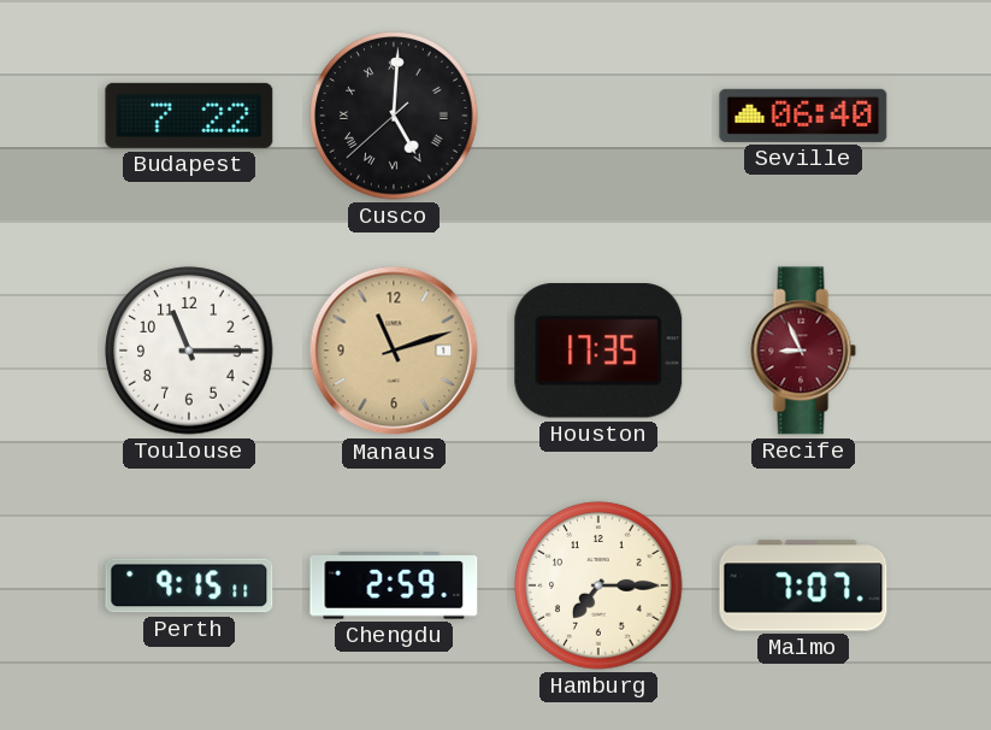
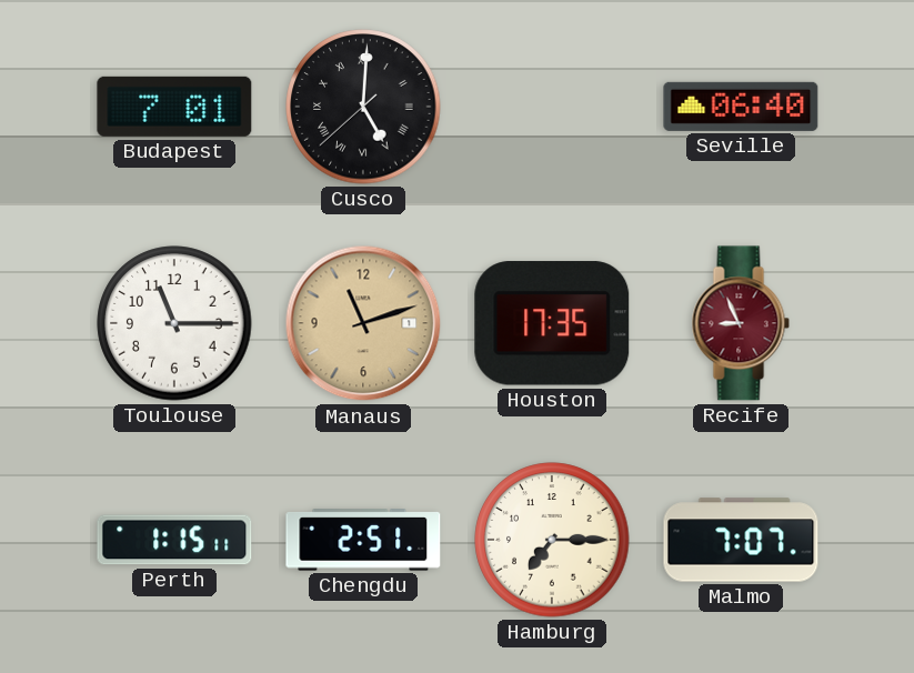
Budapest: 7:22 -> 7:01 (174, 107)
Perth: 9:15 -> 1:15 (174, 540)
Chengdu: 2:59 -> 2:51 (363, 540)
